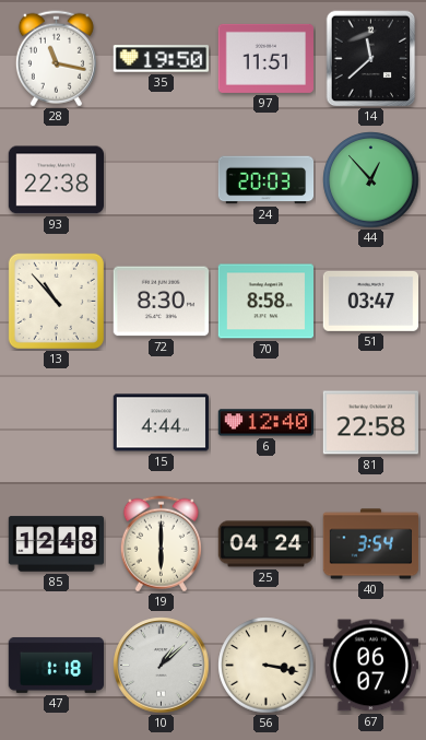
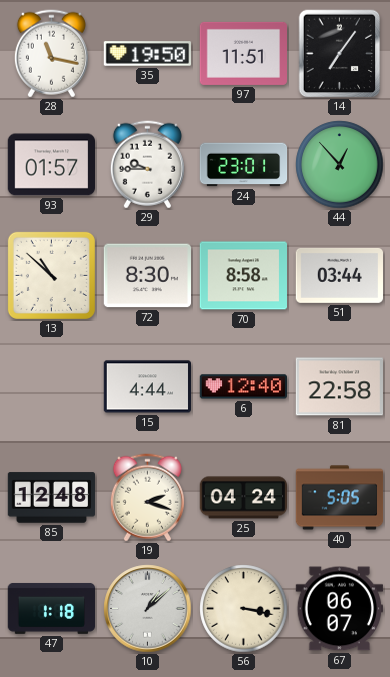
14: 11:38 -> 7:06 (340, 54)
93: 22:38 -> 01:57 (51, 165)
29: none -> 9:45 (147, 165)
24: 20:03 -> 23:01 (244, 165)
13: 10:53 -> 10:52 (51, 275)
51: 03:47 -> 03:44 (340, 275)
19: 6:00 -> 2:18 (147, 498)
40: 3:54 -> 5:05 (340, 498)
